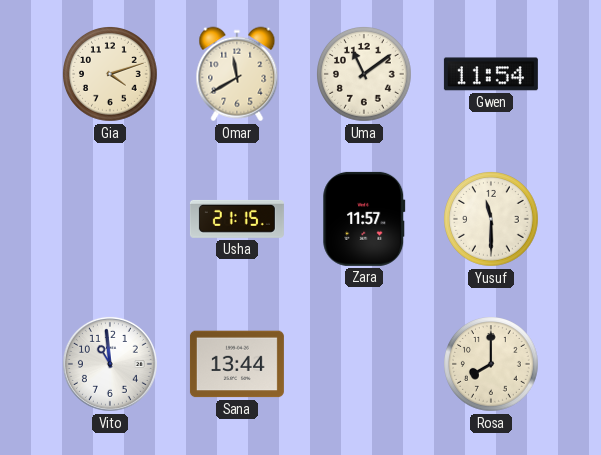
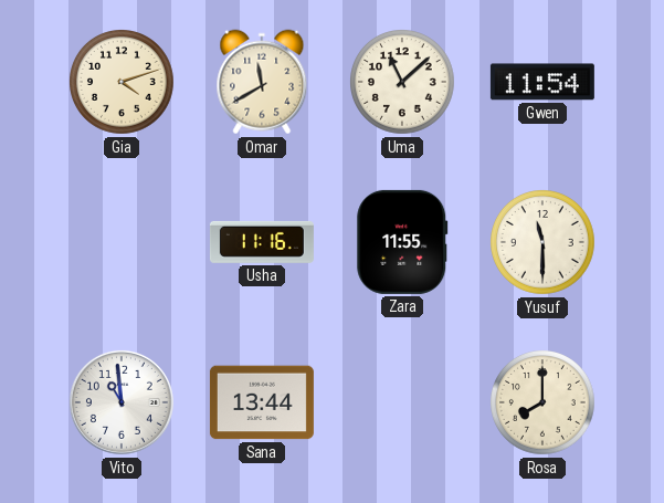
Uma: 11:09 -> 11:08 (403, 83)
Usha: 21:15 -> 11:16 (262, 242)
Zara: 11:57 -> 11:55 (402, 242)
